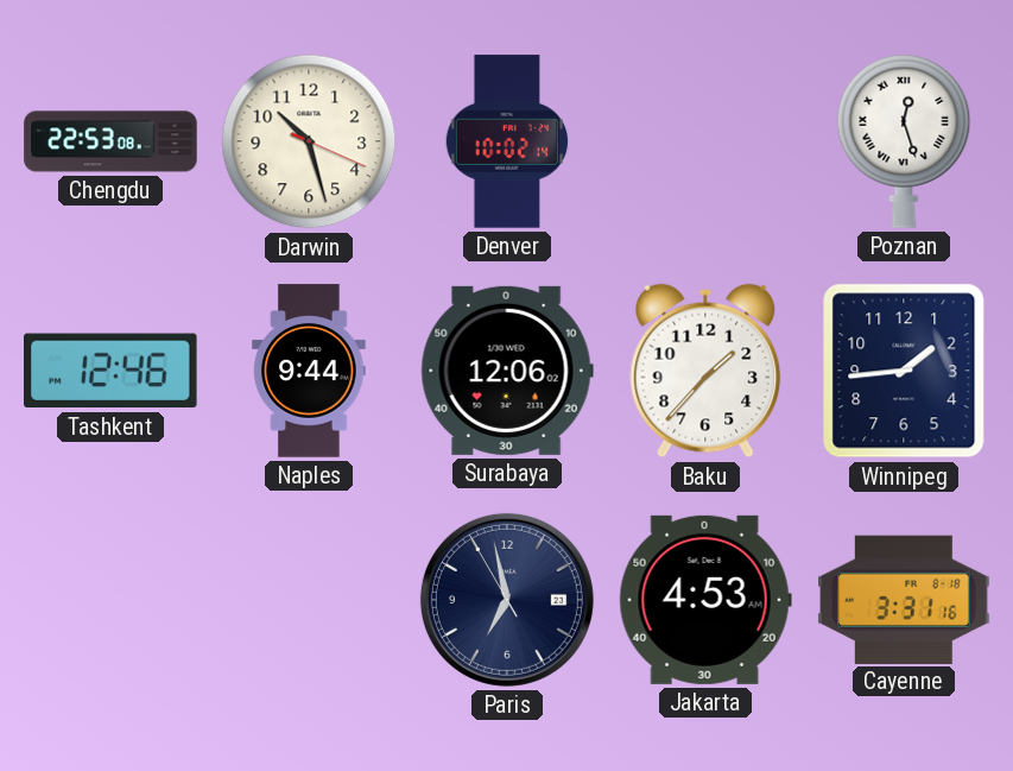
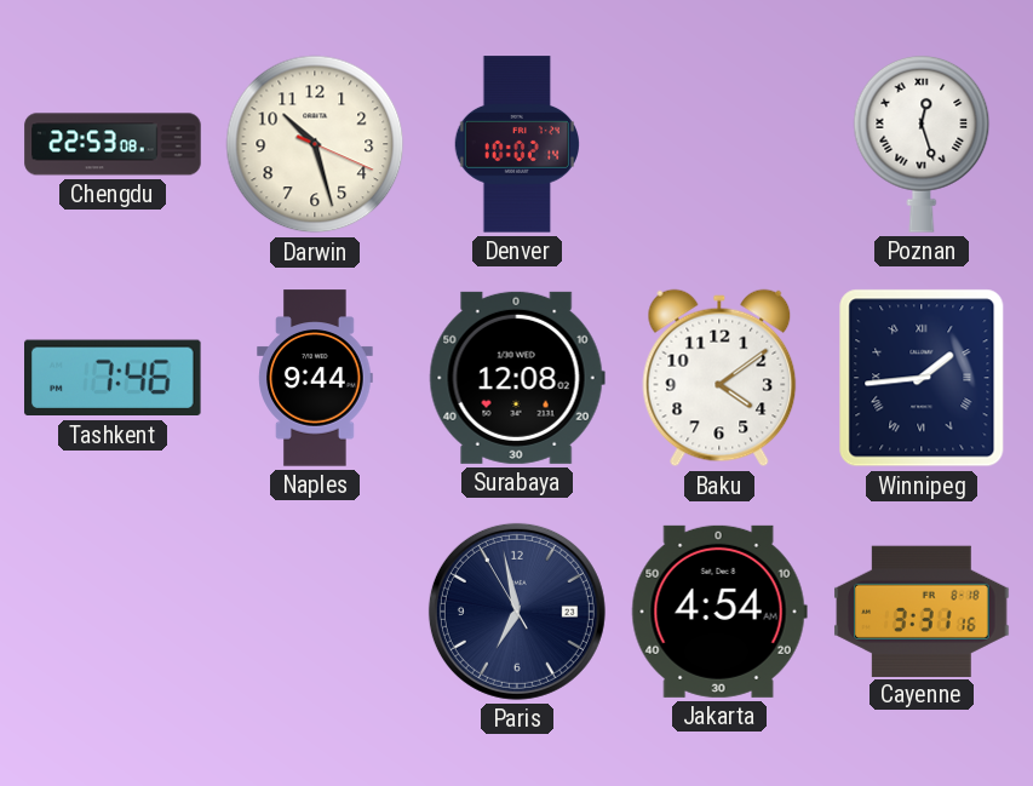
Tashkent: 12:46 -> 7:46 (114, 378)
Surabaya: 12:06 -> 12:08 (517, 378)
Baku: 1:37 -> 4:09 (719, 378)
Winnipeg numerals: Arabic -> Roman (922, 378)
Jakarta: 4:53 -> 4:54 (719, 612)
